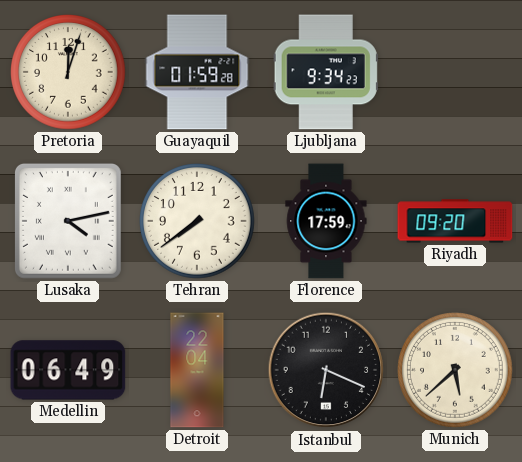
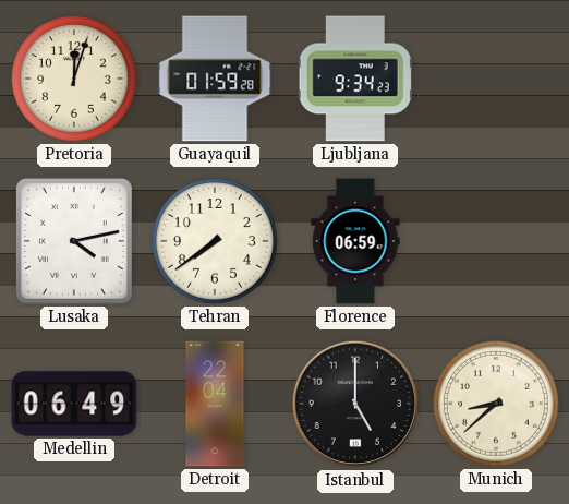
Florence: 17:59 -> 06:59 (355, 241)
Riyadh: 09:20 -> none (455, 221)
Istanbul: 6:19 -> 5:00 (355, 404)
Munich: 5:38 -> 8:38 (497, 405)
